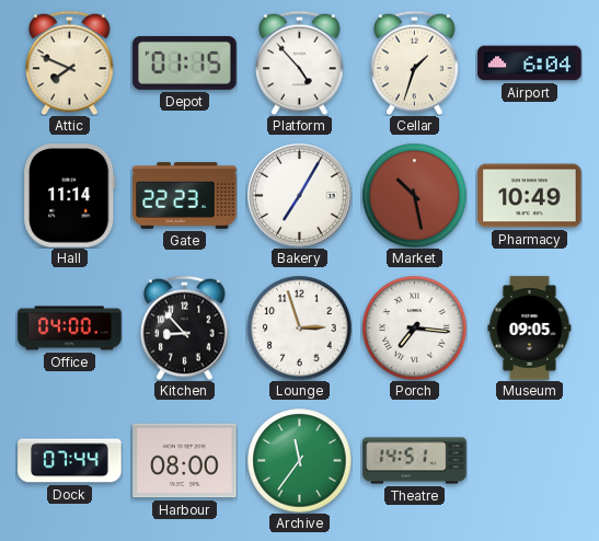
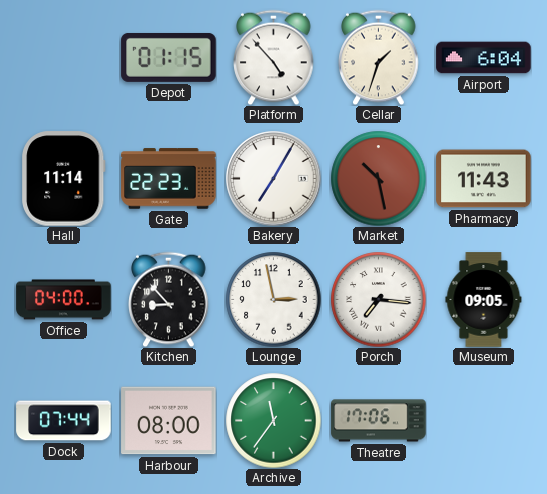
Attic: 7:49 -> none (70, 62)
Pharmacy: 10:49 -> 11:43 (484, 179)
Lounge: 2:57 -> 2:58 (273, 299)
Theatre: 14:51 -> 17:06 (379, 421)
